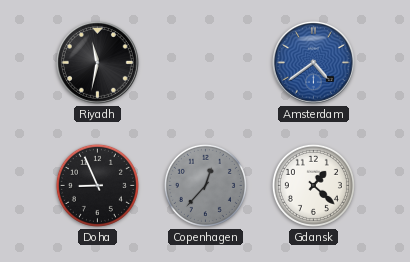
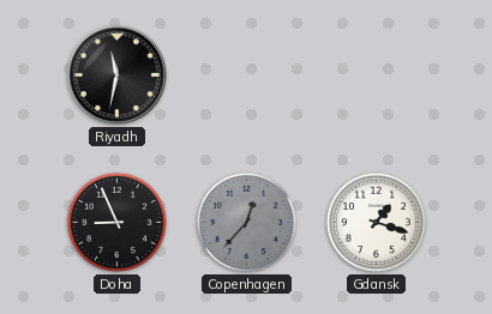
Amsterdam: 4:39 -> none (313, 62)
Gdansk: 1:22 -> 1:18 (376, 222)
